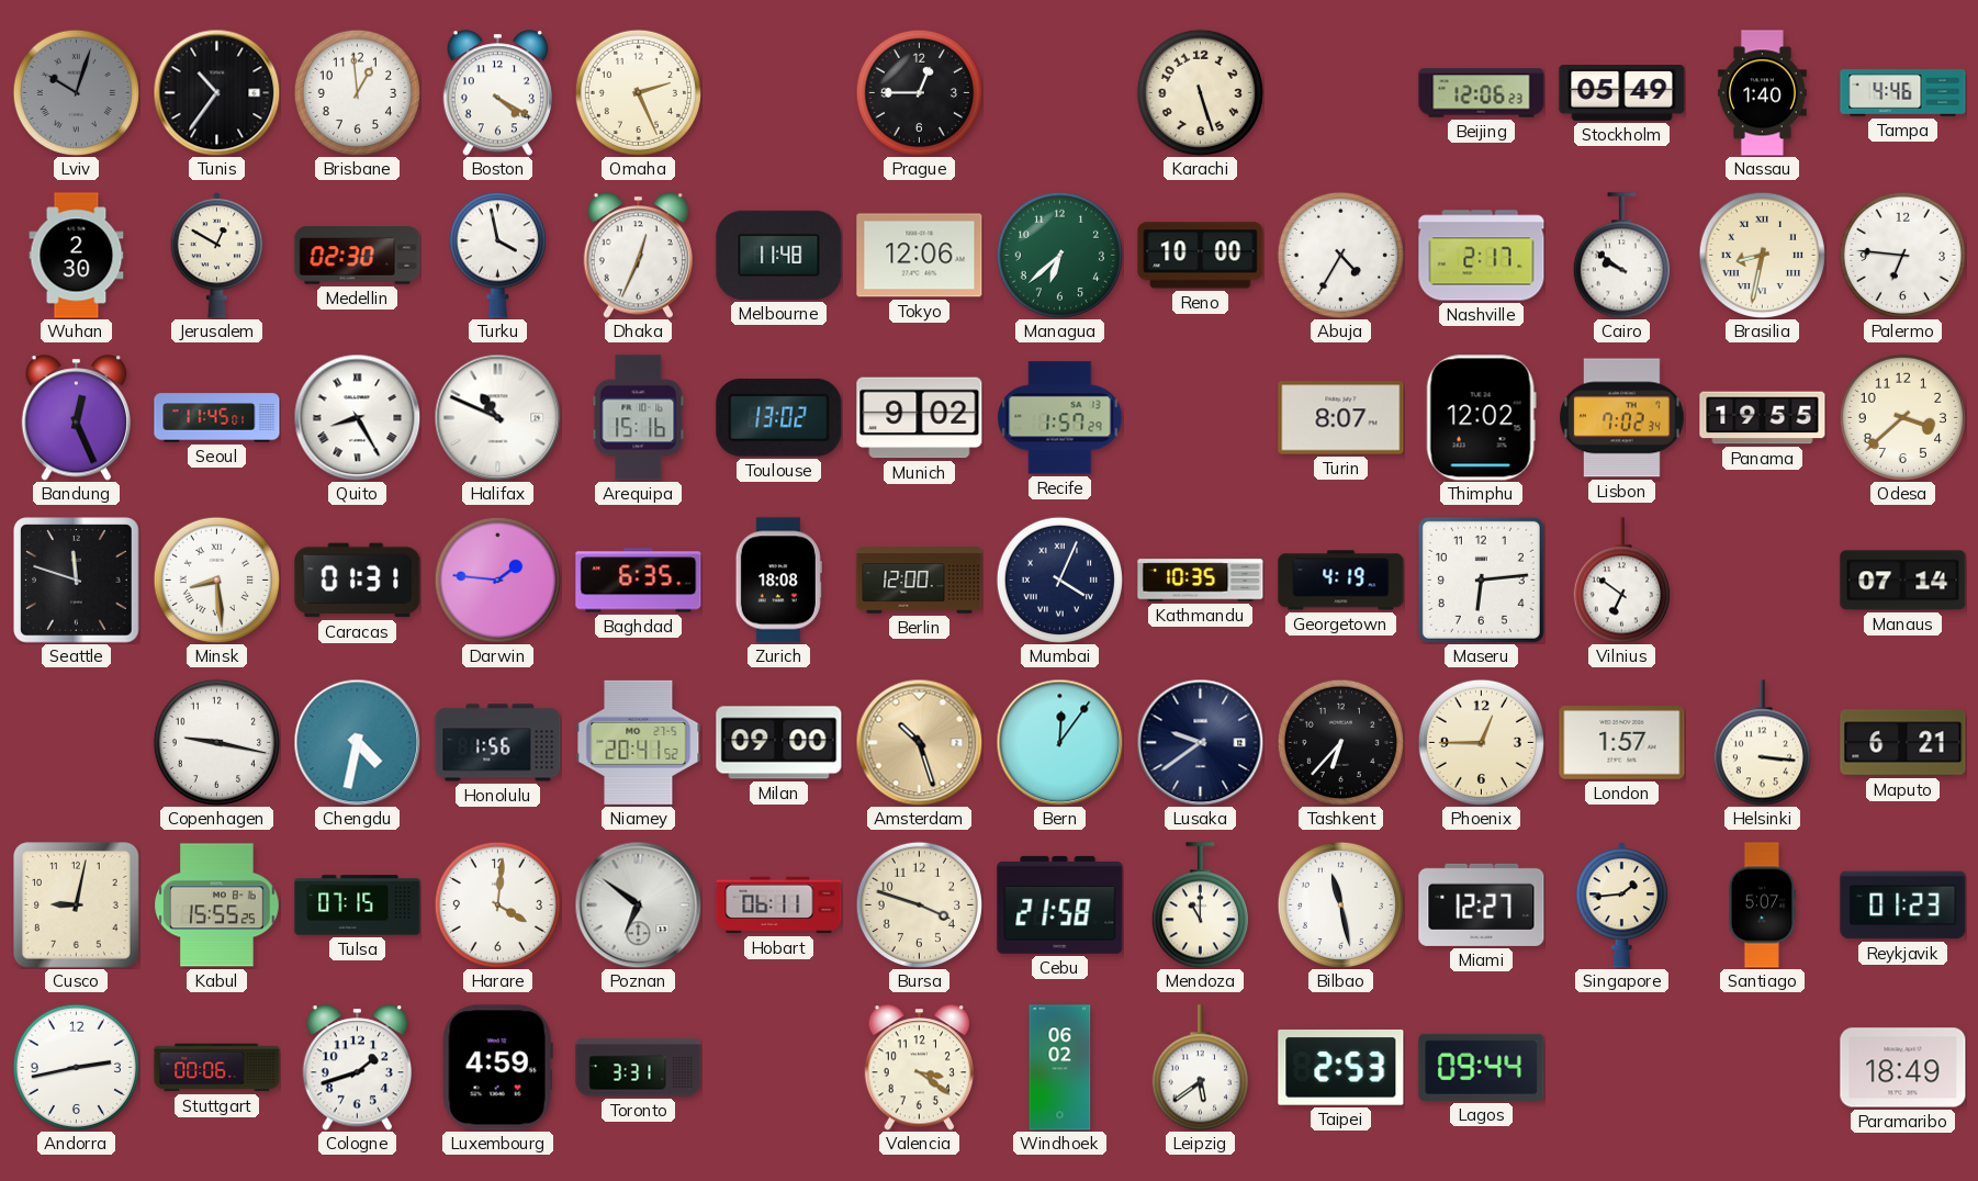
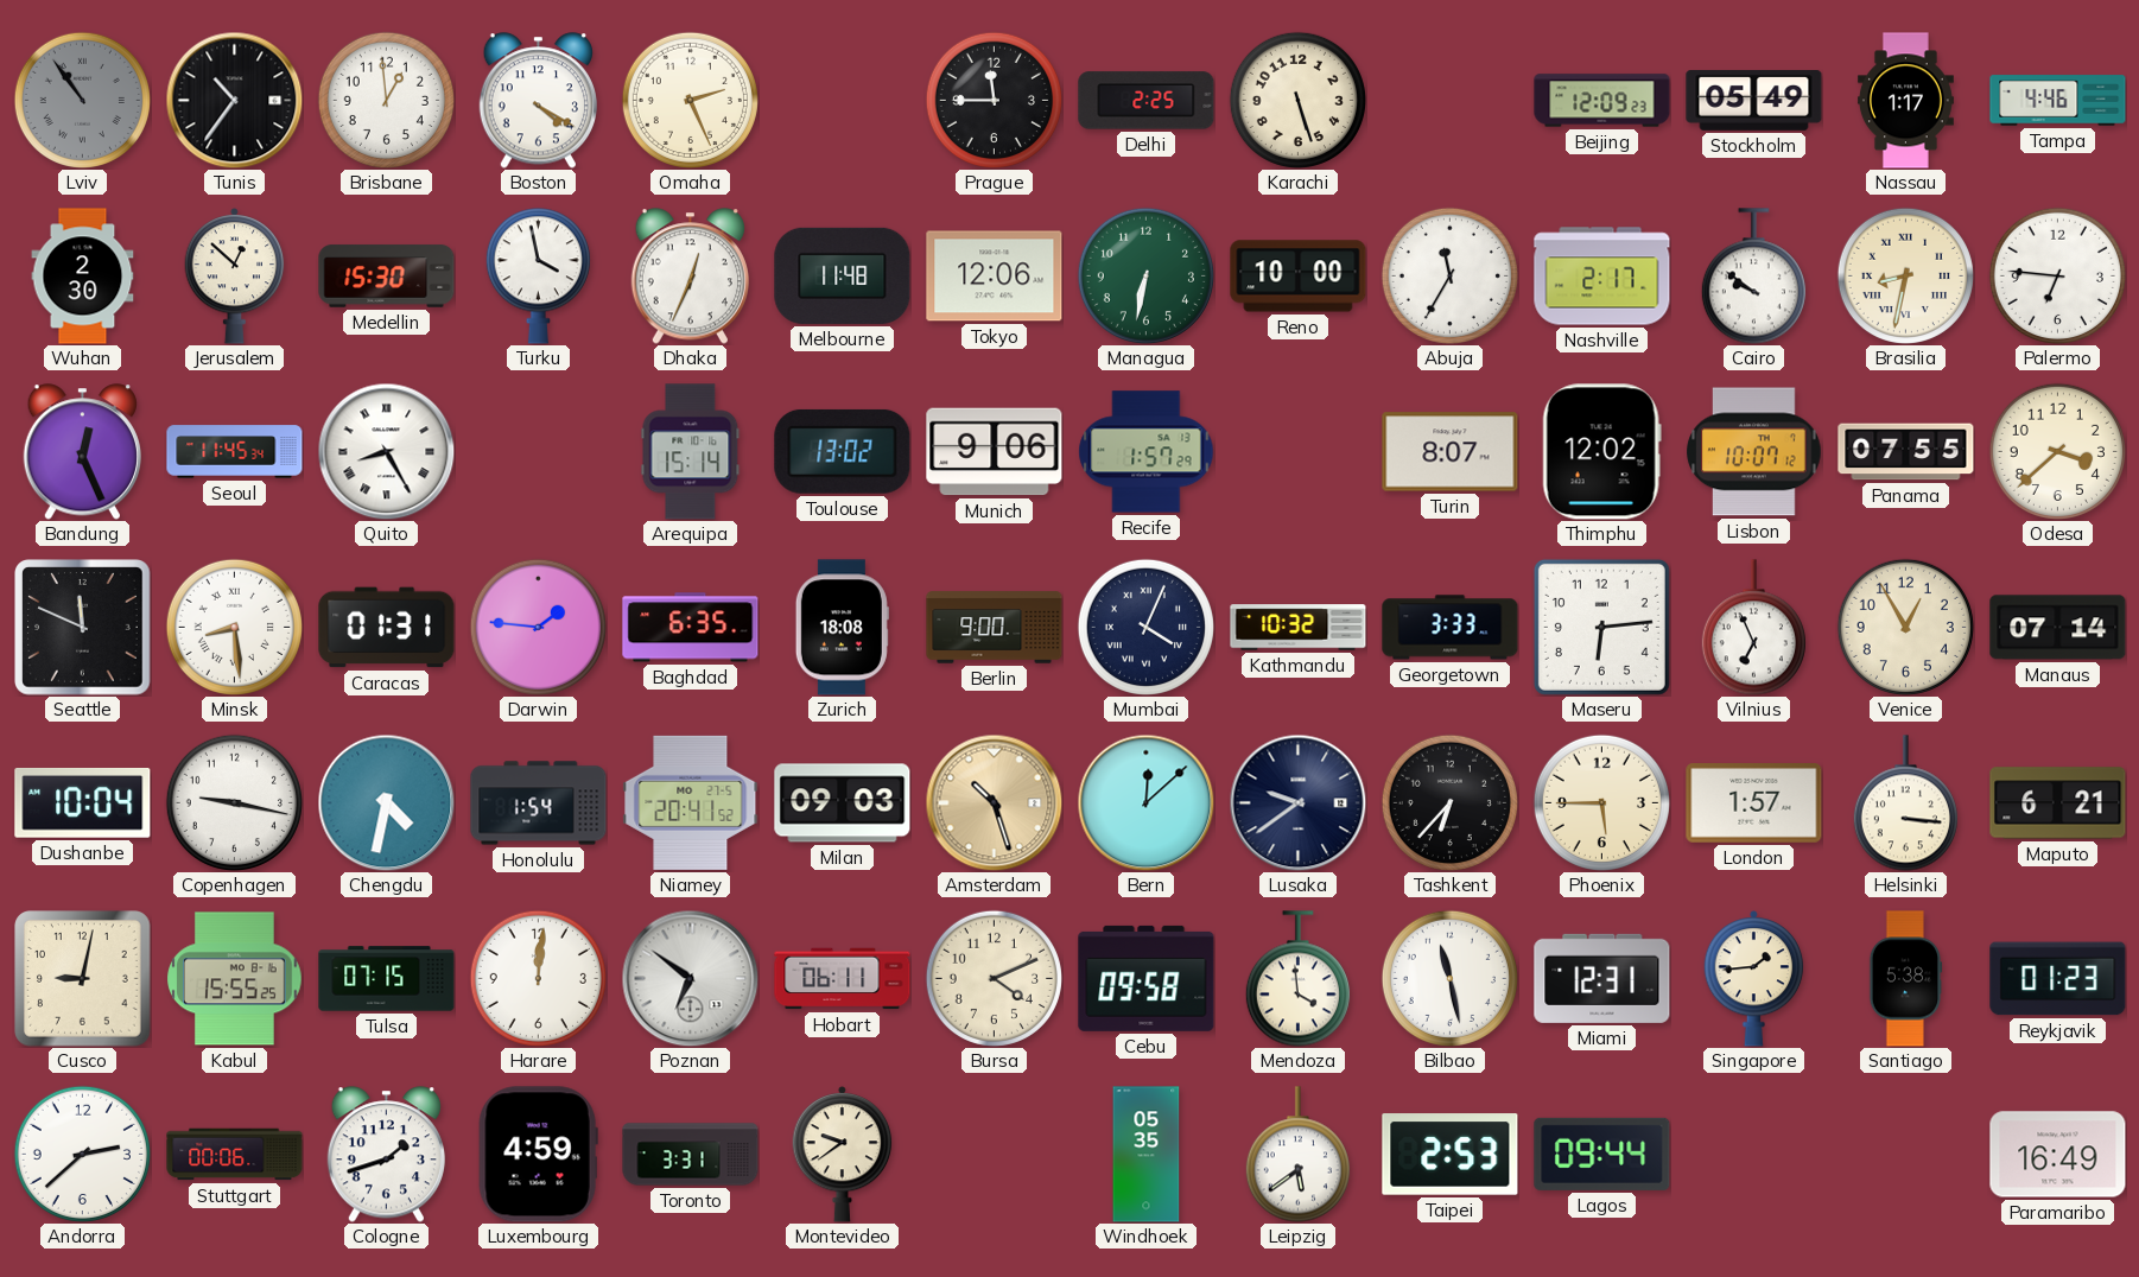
Lviv: 10:03 -> 10:54 (82, 100)
Prague: 12:45 -> 11:45 (994, 100)
Delhi: none -> 2:25 (1147, 101)
Beijing: 12:06 -> 12:09 (1602, 101)
Nassau: 1:40 -> 1:17 (1905, 101)
Jerusalem: 12:50 -> 12:52 (235, 275)
Medellin: 02:30 -> 15:30 (387, 277)
Managua: 6:38 -> 6:32 (1145, 275)
Abuja: 4:35 -> 11:35 (1449, 275)
Seoul: 11:45:01 -> 11:45:34 (235, 452)
Halifax: 10:49 -> none (497, 417)
Arequipa: 15:16 -> 15:14 (691, 452)
Munich: 9:02 -> 9:06 (995, 452)
Lisbon: 7:02 -> 10:07 (1754, 452)
Panama: 19:55 -> 07:55 (1906, 452)
Seattle: 11:48 -> 11:49 (83, 628)
Berlin: 12:00 -> 9:00 (995, 628)
Kathmandu: 10:35 -> 10:32 (1299, 628)
Georgetown: 4:19 -> 3:33 (1451, 628)
Vilnius: 6:51 -> 6:56 (1753, 628)
Venice: none -> 12:55 (1905, 627)
Dushanbe: none -> 10:04 (83, 803)
Honolulu: 1:56 -> 1:54 (539, 803)
Milan: 09:00 -> 09:03 (843, 803)
Bern: 12:06 -> 12:08 (1145, 802)
Phoenix: 12:45 -> 5:45 (1601, 802)
Harare: 4:01 -> 12:01 (538, 978)
Bursa: 3:48 -> 4:11 (994, 978)
Cebu: 21:58 -> 09:58 (1147, 978)
Mendoza: 11:00 -> 3:59 (1297, 979)
Miami: 12:27 -> 12:31 (1602, 978)
Santiago: 5:07 -> 5:38 (1905, 979)
Andorra: 2:43 -> 2:38 (82, 1154)
Montevideo: none -> 9:39 (843, 1154)
Valencia: 3:21 -> none (919, 1068)
Windhoek: 06:02 -> 05:35 (1147, 1155)
Paramaribo: 18:49 -> 16:49 (2058, 1155)
